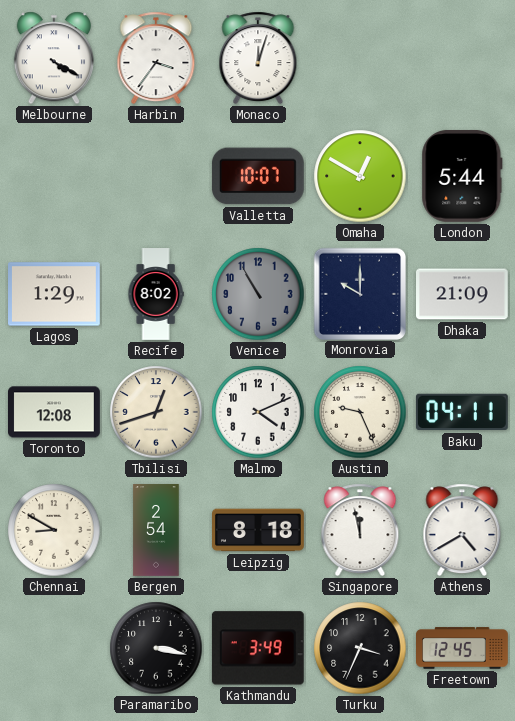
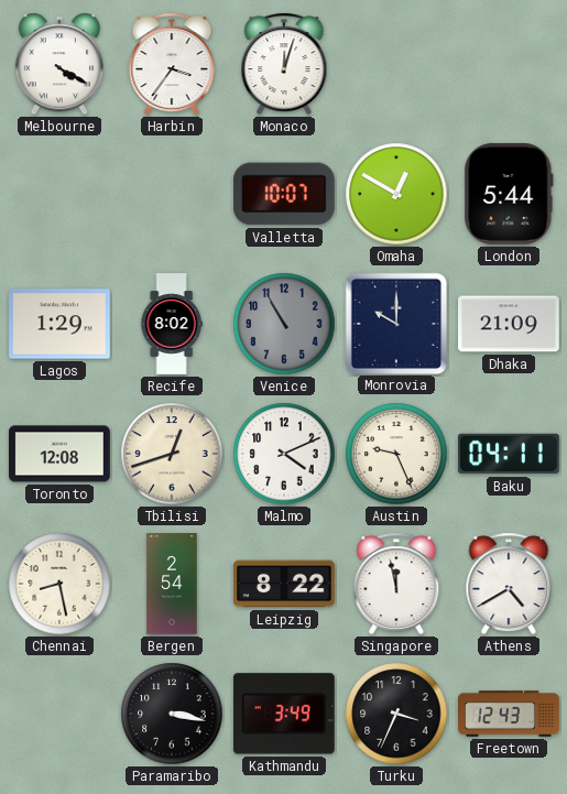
Chennai: 8:50 -> 8:28 (59, 584)
Leipzig: 8:18 -> 8:22 (285, 584)
Freetown: 12:45 -> 12:43 (510, 714)
